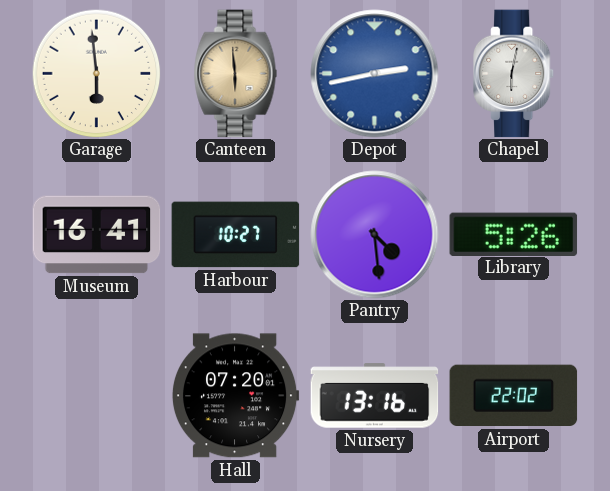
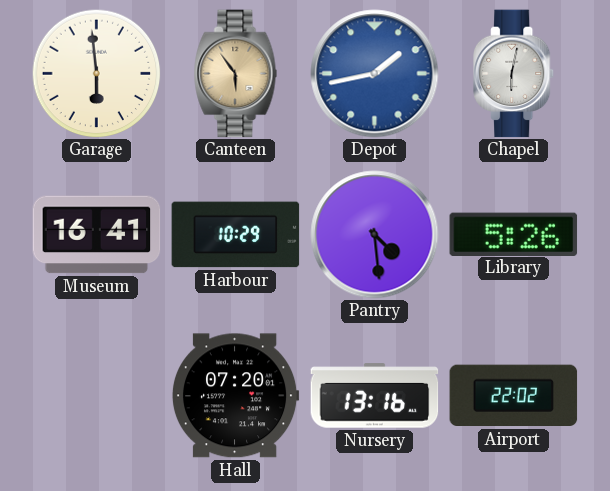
Canteen: 5:59 -> 5:54 (236, 74)
Depot: 2:43 -> 1:43 (375, 74)
Harbour: 10:27 -> 10:29 (236, 235)
